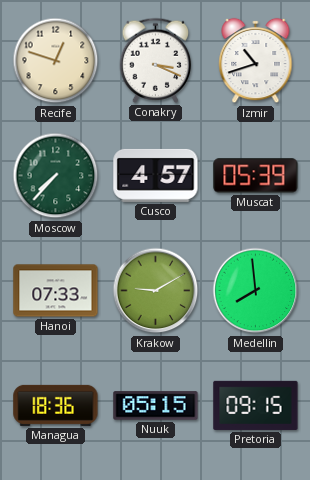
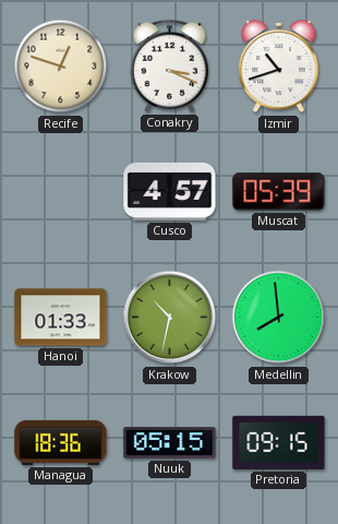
Moscow: 7:37 -> none (56, 176)
Hanoi: 07:33 -> 01:33 (61, 318)
Krakow: 9:10 -> 10:32 (170, 318)
